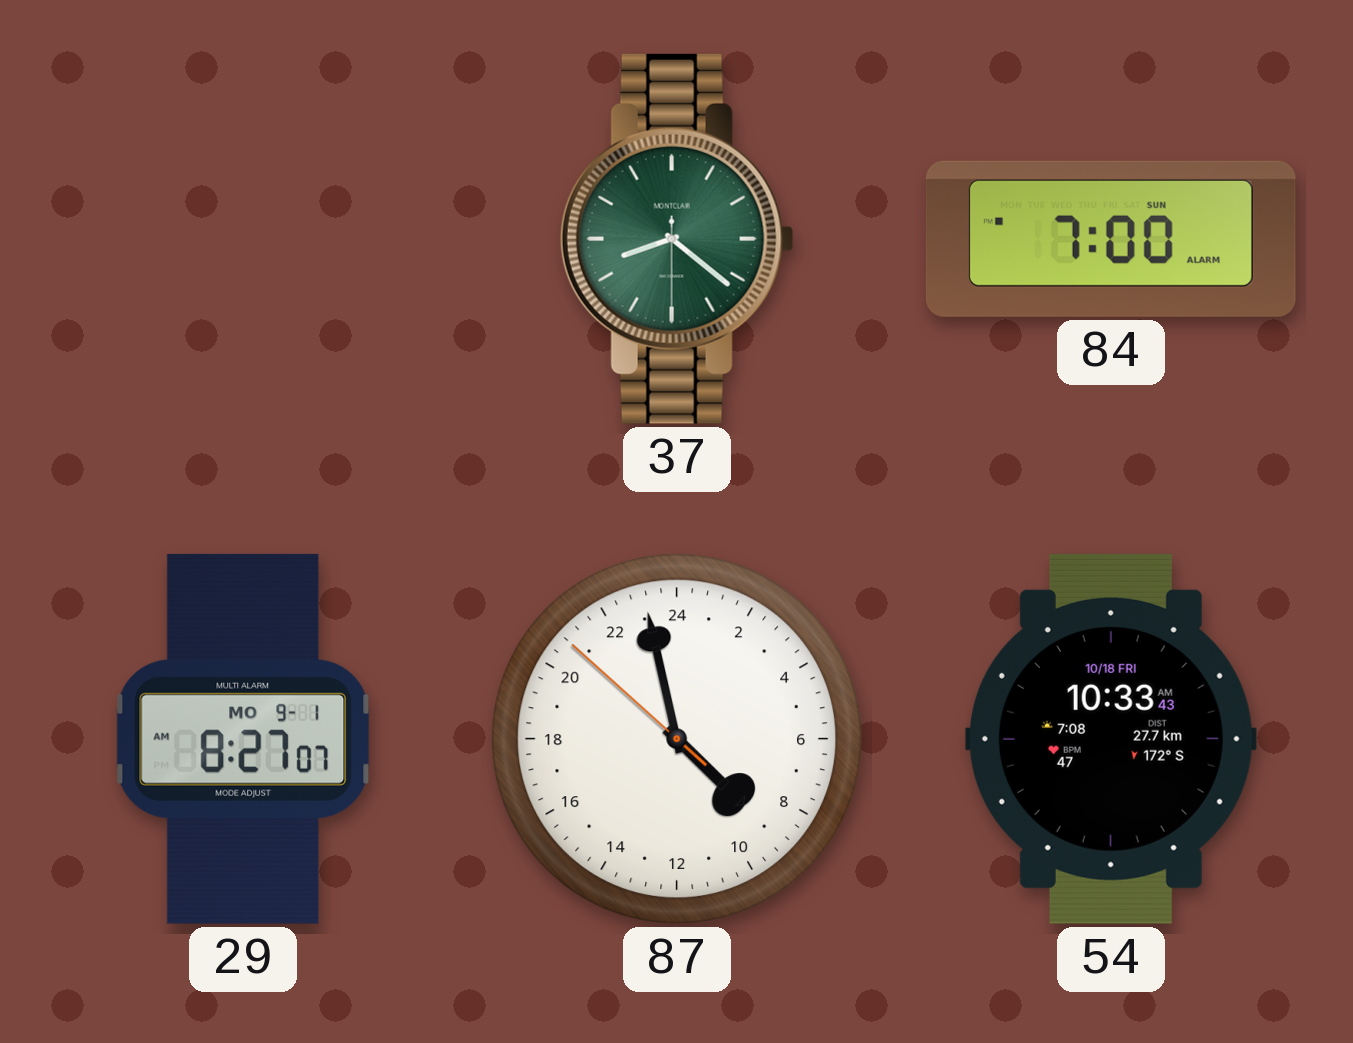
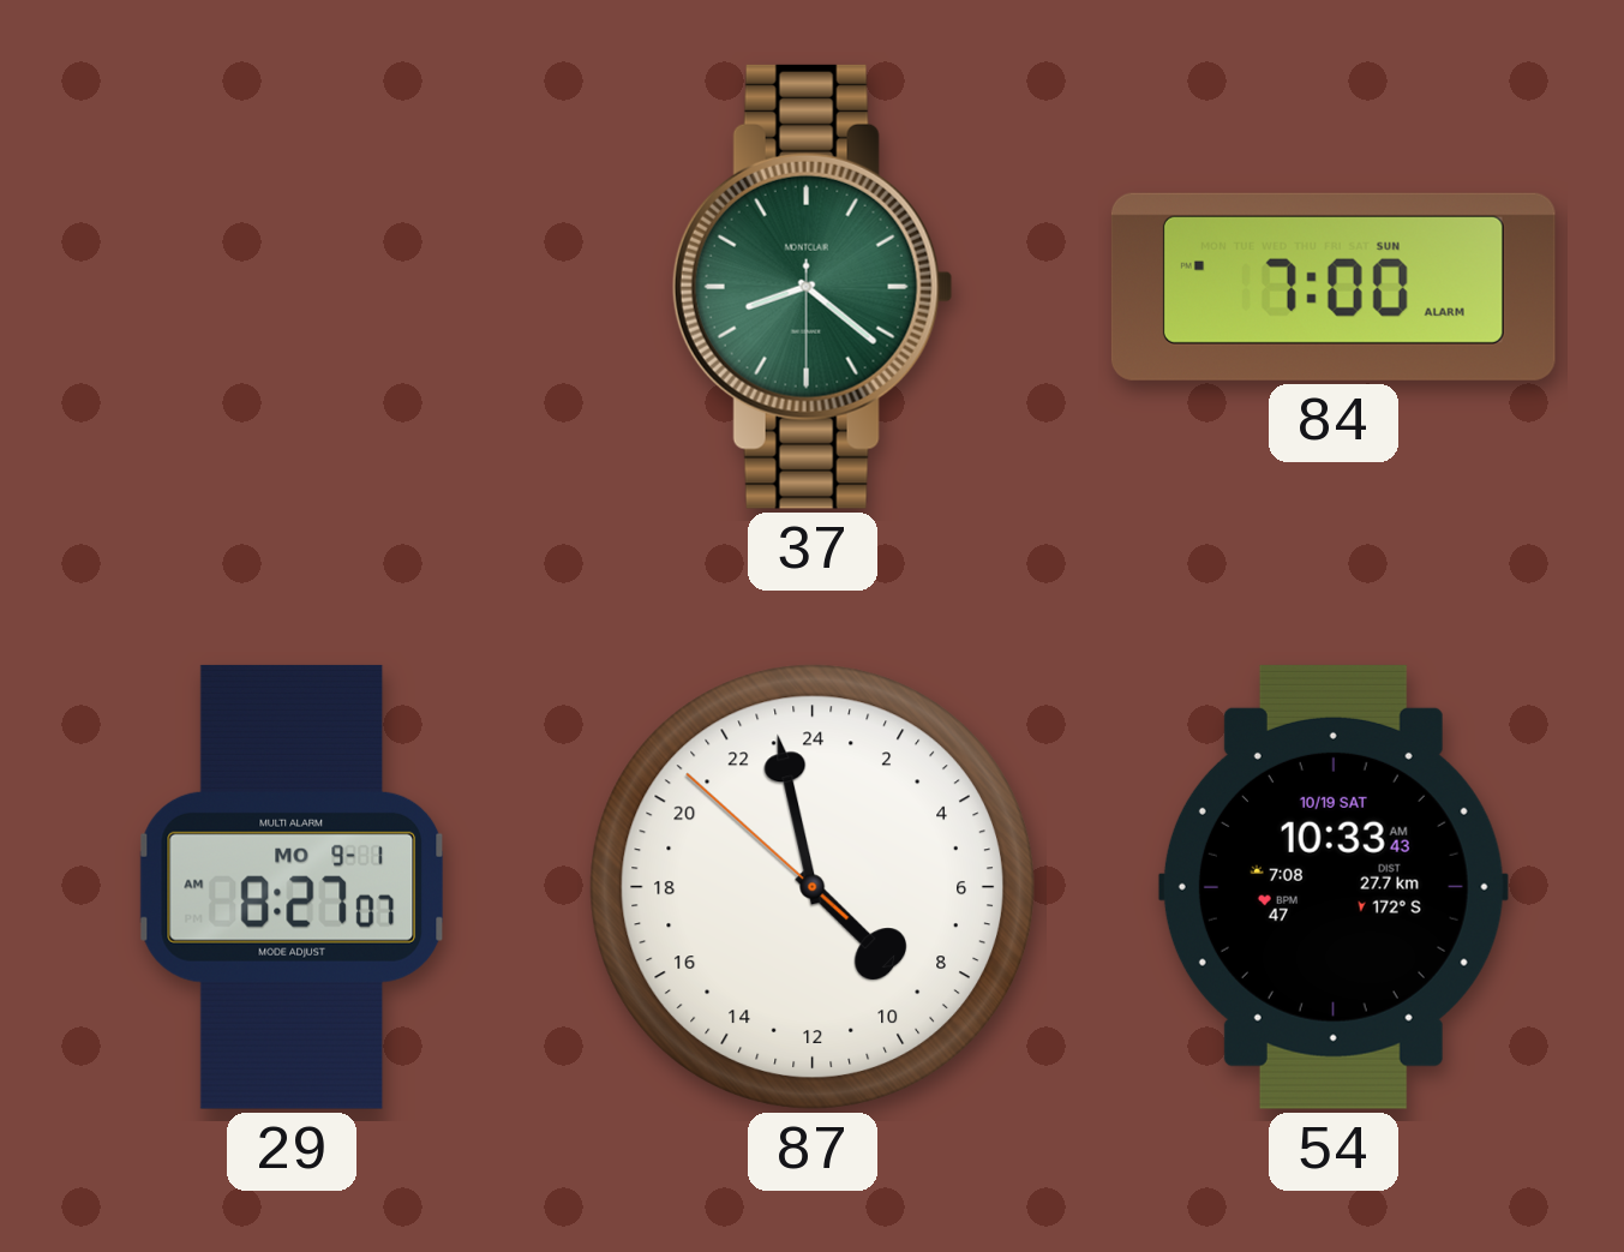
54 date: 10/18 FRI -> 10/19 SAT (1334, 887)
